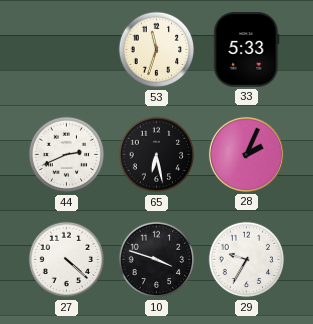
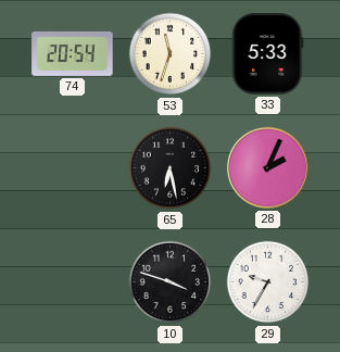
74: none -> 20:54 (73, 53)
44: 2:41 -> none (67, 155)
27: 4:22 -> none (67, 260)
